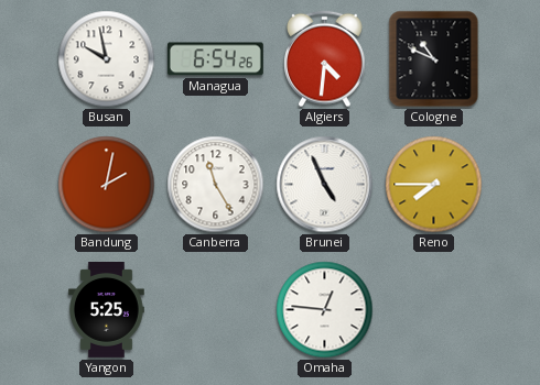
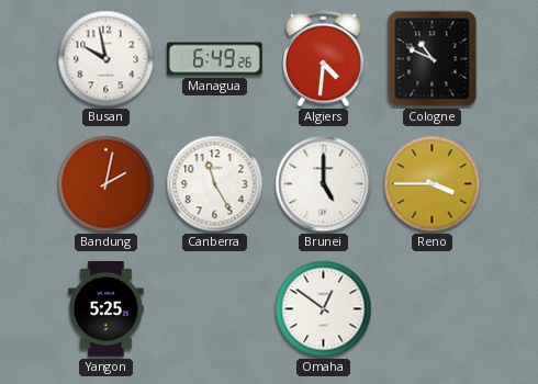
Managua: 6:54 -> 6:49 (214, 59)
Brunei: 4:56 -> 5:00 (324, 184)
Reno: 7:45 -> 3:45 (433, 184)
Omaha: 12:46 -> 12:51 (324, 309)
